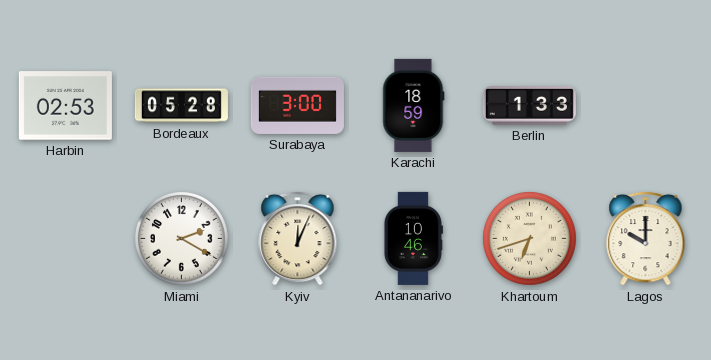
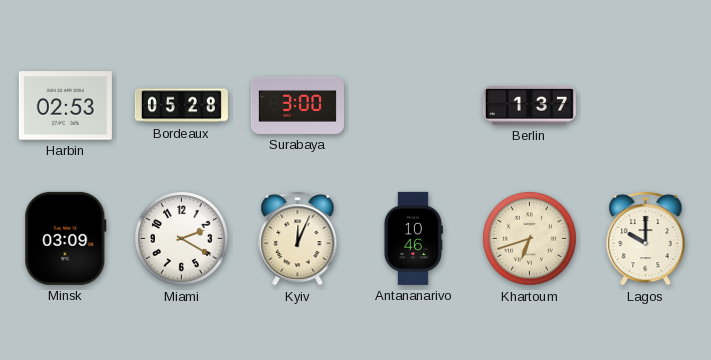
Karachi: 18:59 -> none (414, 105)
Berlin: 1:33 -> 1:37 (529, 106)
Minsk: none -> 03:09 (66, 238)
